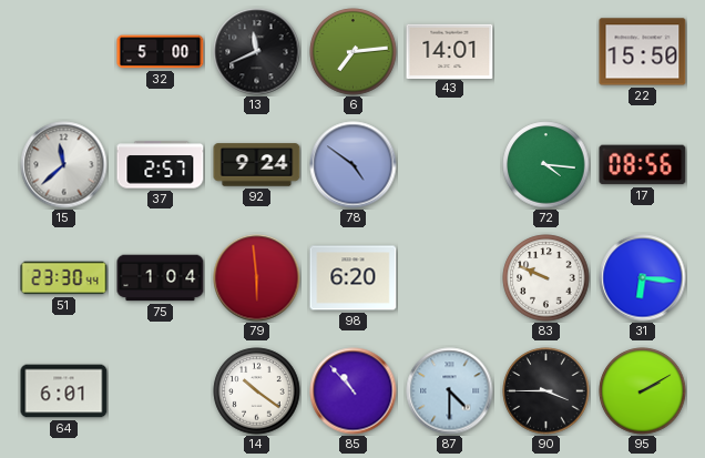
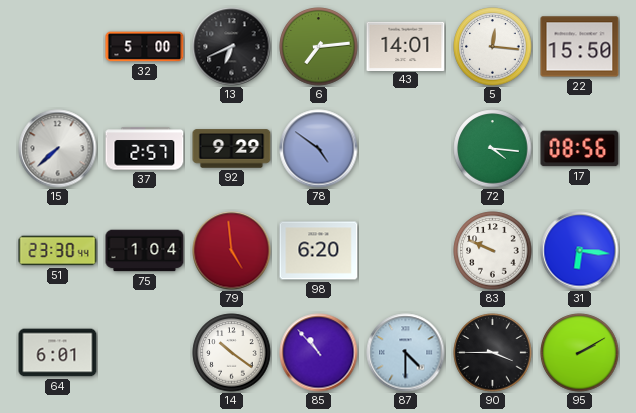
13: 11:41 -> 6:41 (232, 47)
5: none -> 12:16 (493, 47)
15: 11:38 -> 7:38 (58, 149)
92: 9:24 -> 9:29 (232, 149)
79: 5:59 -> 4:59 (232, 251)
